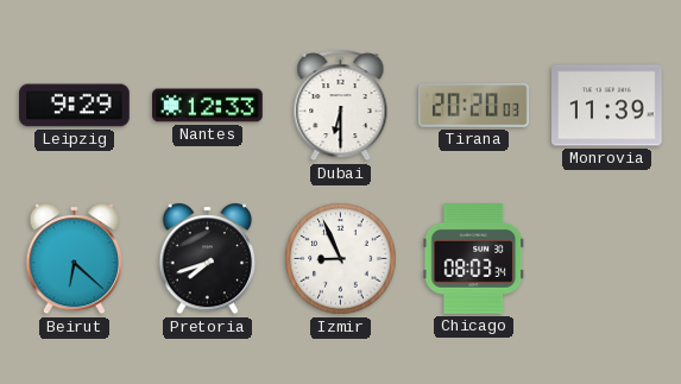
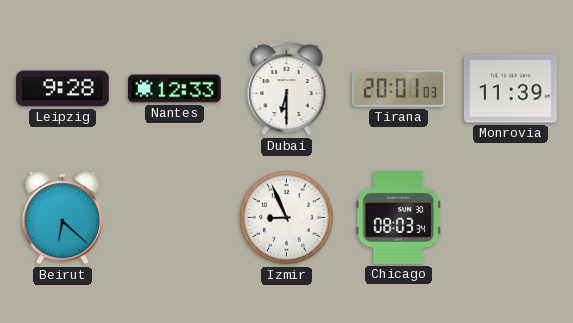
Leipzig: 9:29 -> 9:28 (63, 89)
Tirana: 20:20 -> 20:01 (399, 89)
Pretoria: 7:42 -> none (208, 259)
